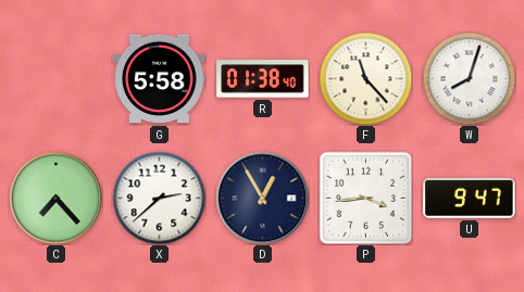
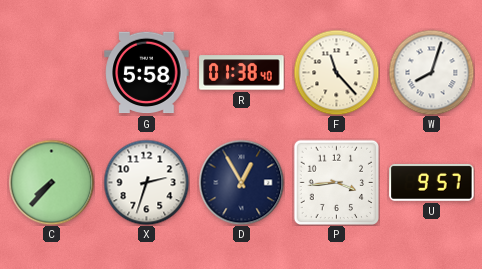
C: 7:23 -> 7:37 (51, 182)
X: 2:38 -> 2:33 (146, 182)
U: 9:47 -> 9:57 (432, 183)
